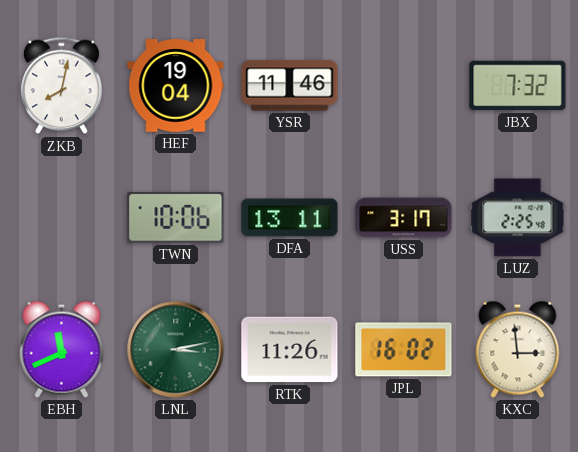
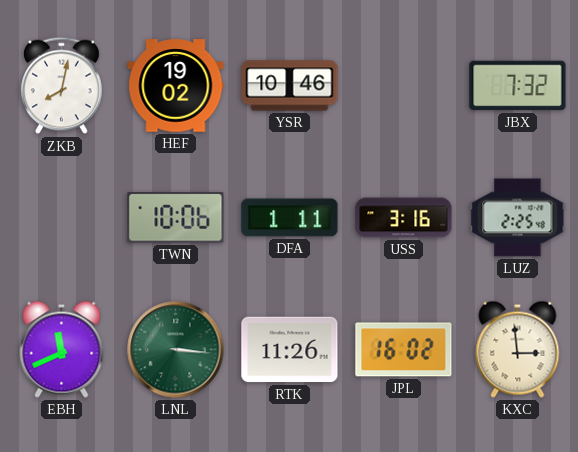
HEF: 19:04 -> 19:02 (176, 86)
YSR: 11:46 -> 10:46 (290, 86)
DFA: 13:11 -> 1:11 (290, 218)
USS: 3:17 -> 3:16 (404, 218)
LNL: 3:13 -> 3:16 (176, 350)
